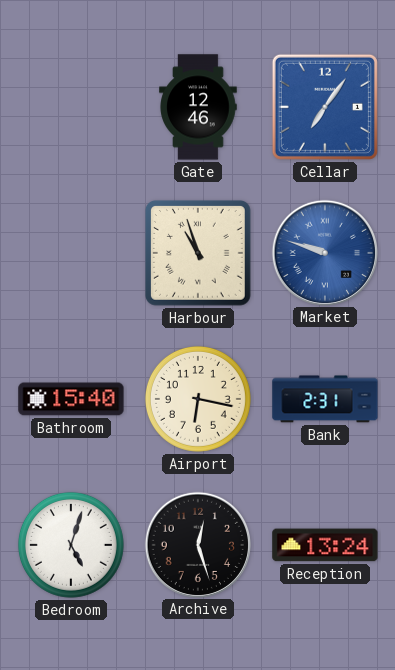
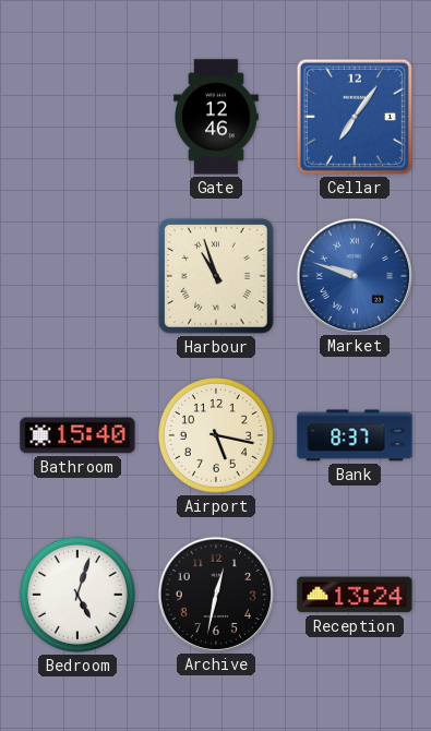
Airport: 6:17 -> 5:17 (216, 435)
Bank: 2:31 -> 8:37 (355, 435)
Archive: 12:27 -> 12:32 (215, 594)
